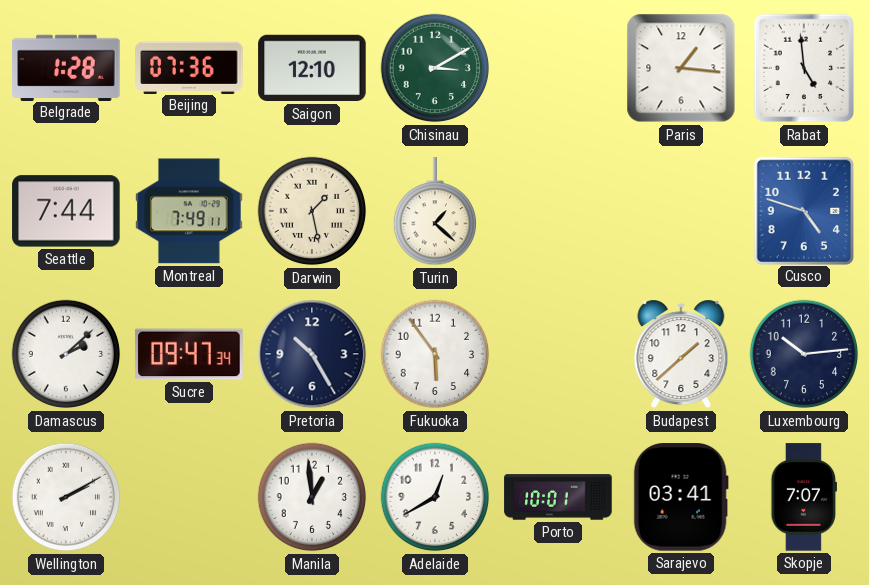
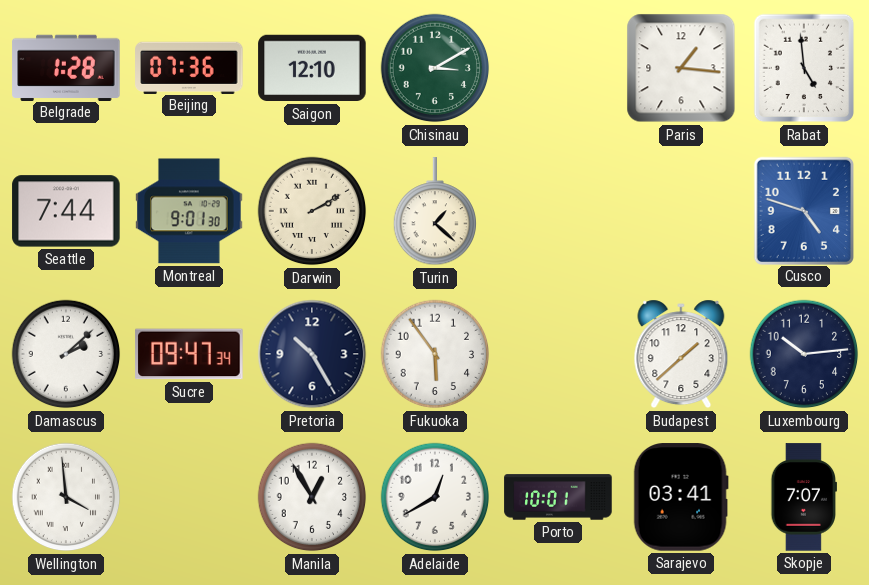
Montreal: 7:49 -> 9:01 (189, 211)
Darwin: 1:28 -> 2:10 (312, 211)
Wellington: 2:10 -> 3:59 (66, 497)
Manila: 12:59 -> 12:55 (312, 497)
